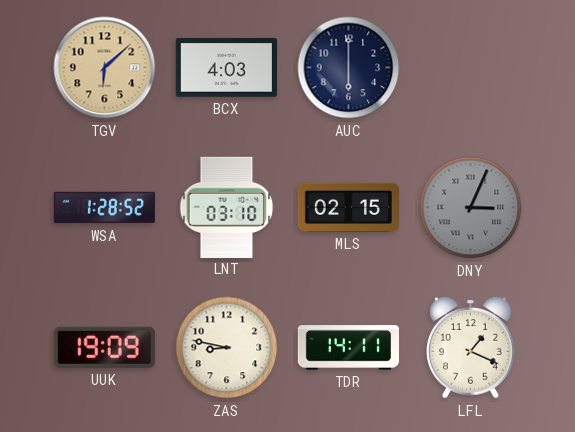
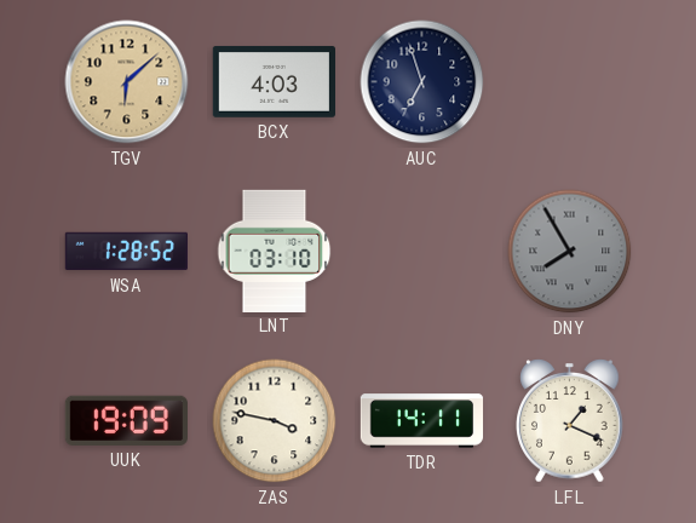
AUC: 6:00 -> 6:57 (422, 82)
MLS: 02:15 -> none (348, 207)
DNY: 3:04 -> 7:55 (570, 252)
ZAS: 8:47 -> 3:47 (275, 421)
